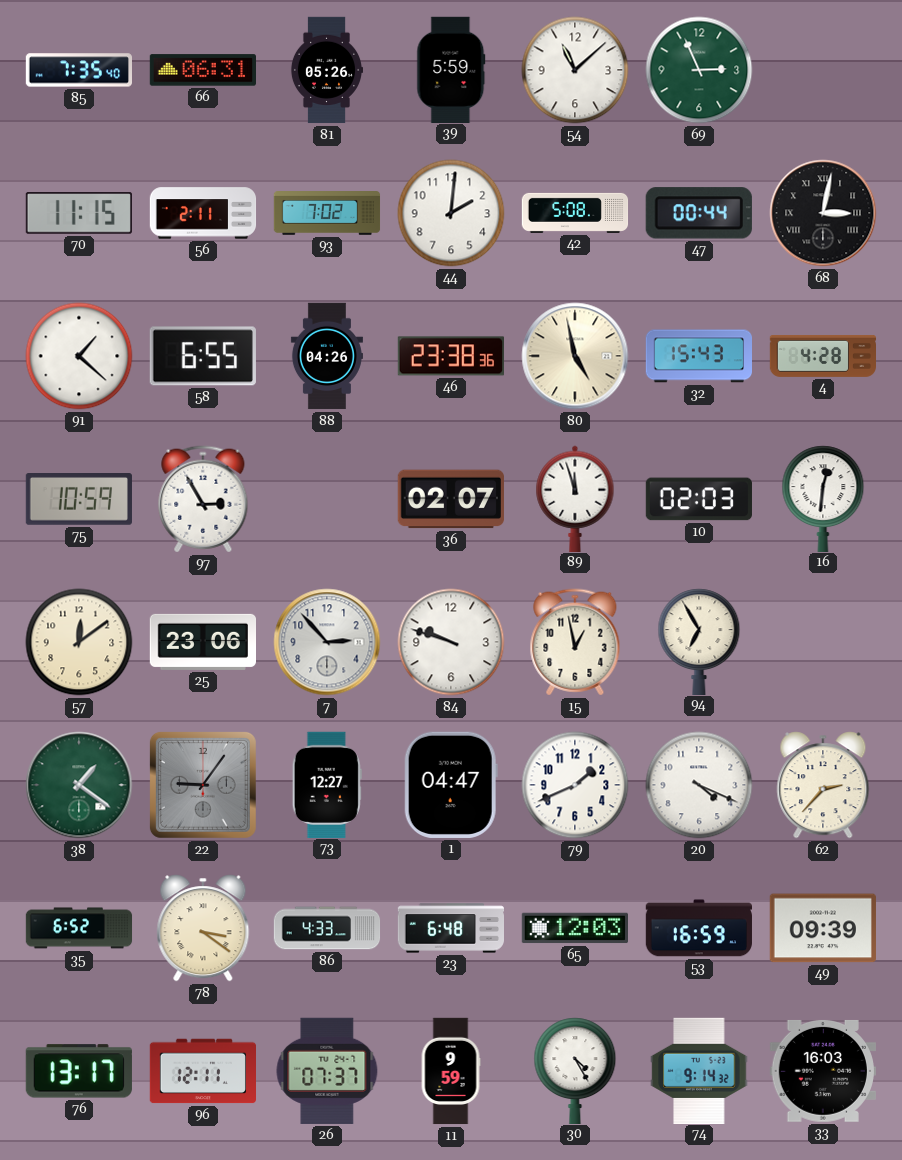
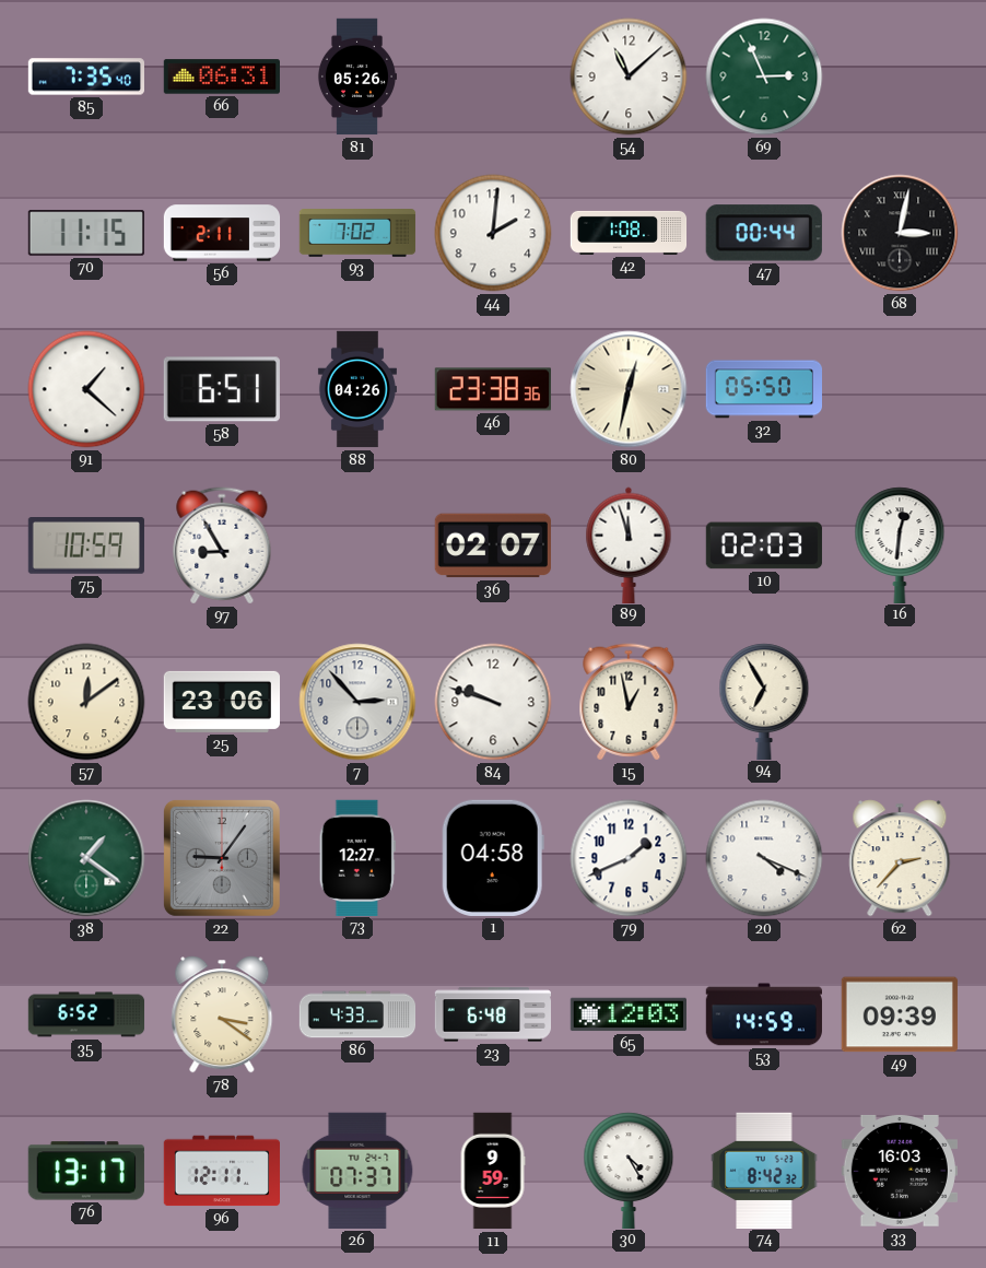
39: 5:59 -> none (451, 69)
42: 5:08 -> 1:08 (629, 233)
58: 6:55 -> 6:51 (222, 389)
80: 4:58 -> 12:32 (629, 389)
32: 15:43 -> 05:50 (763, 389)
4: 4:28 -> none (823, 356)
97: 2:55 -> 8:55 (222, 545)
1: 04:47 -> 04:58 (493, 858)
53: 16:59 -> 14:59 (764, 1014)
74: 9:14 -> 8:42 (764, 1170)
